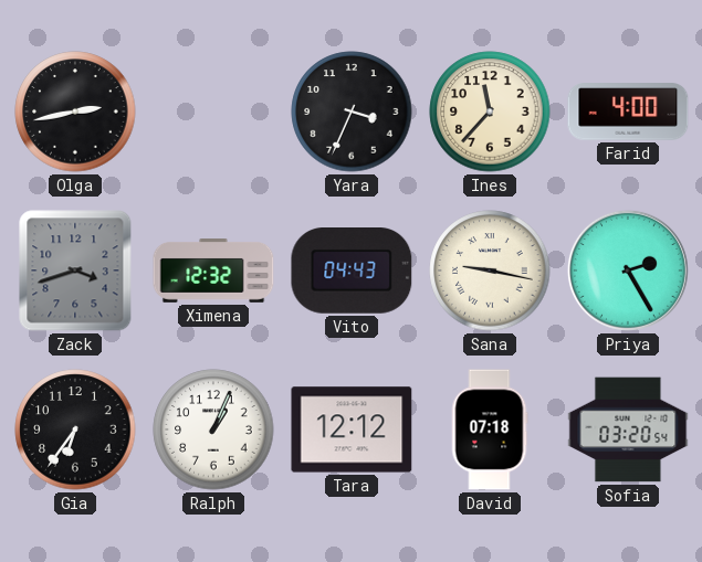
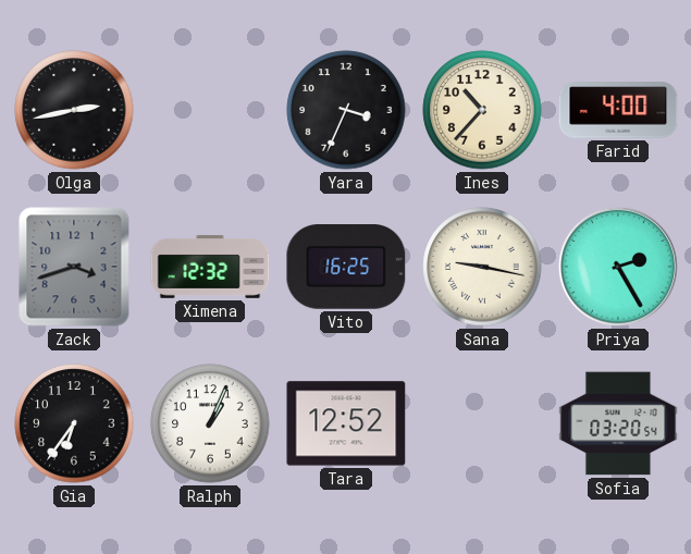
Ines: 11:37 -> 10:37 (482, 110)
Vito: 04:43 -> 16:25 (346, 268)
Tara: 12:12 -> 12:52 (346, 423)
David: 07:18 -> none (490, 430)
